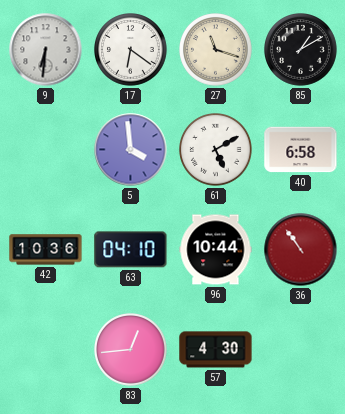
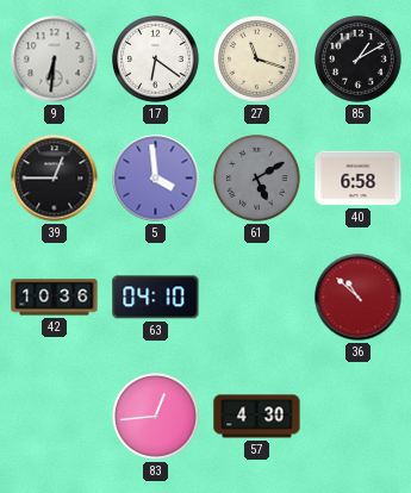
39: none -> 12:45 (55, 179)
61 dial: white -> grey (257, 179)
96: 10:44 -> none (216, 250)
36: 10:54 -> 10:52 (359, 298)
